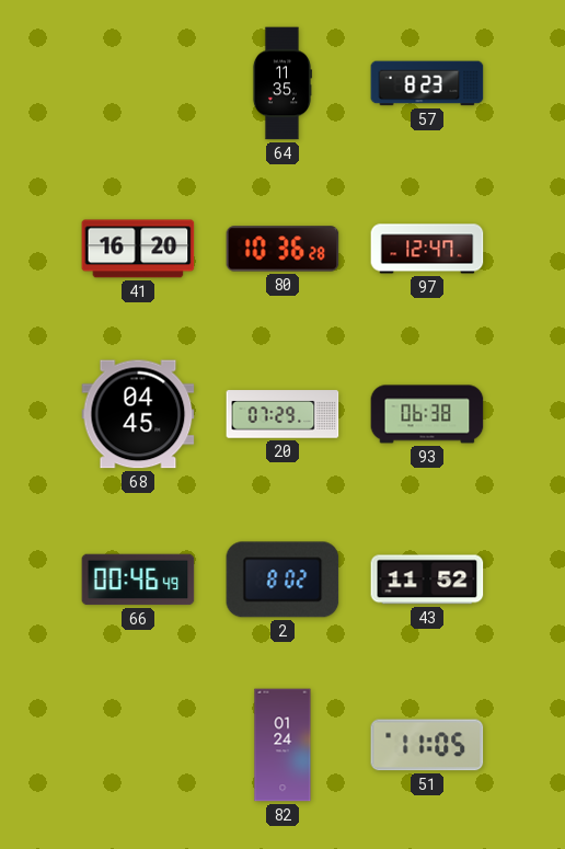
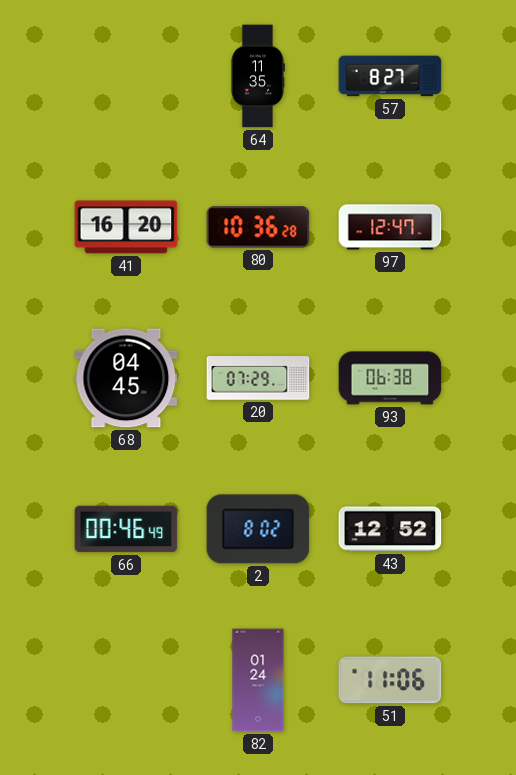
57: 8:23 -> 8:27 (390, 76)
43: 11:52 -> 12:52 (390, 529)
51: 11:05 -> 11:06 (390, 680)
